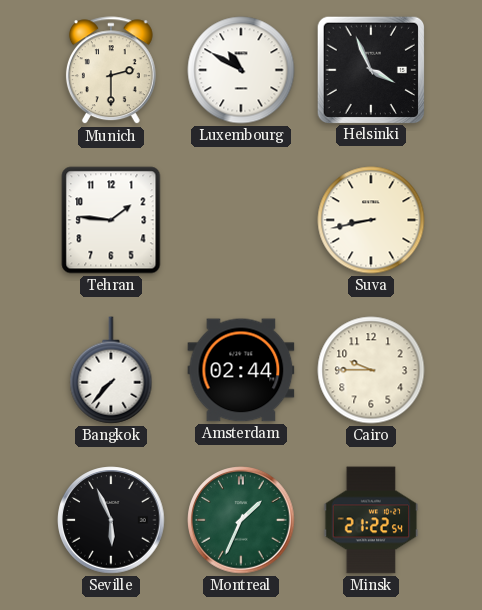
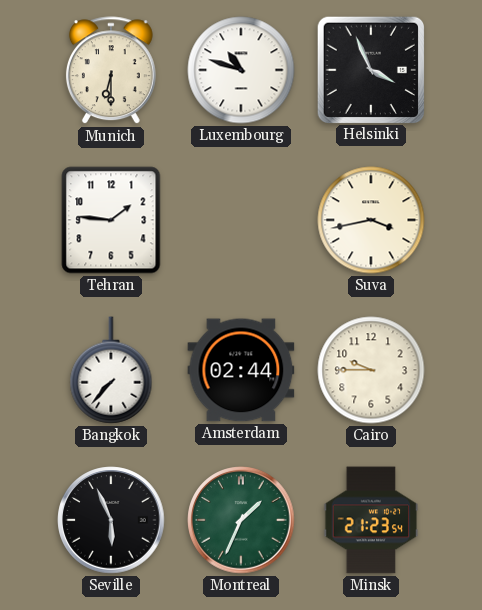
Munich: 2:30 -> 6:30 (111, 71)
Luxembourg: 10:50 -> 10:48 (241, 70)
Suva: 8:43 -> 3:43 (371, 220)
Minsk: 21:22 -> 21:23 (371, 520)
